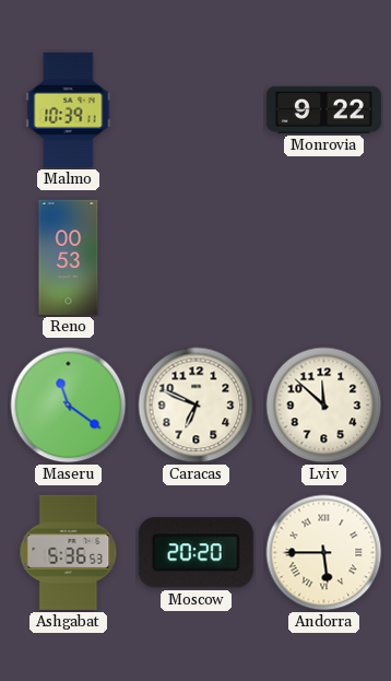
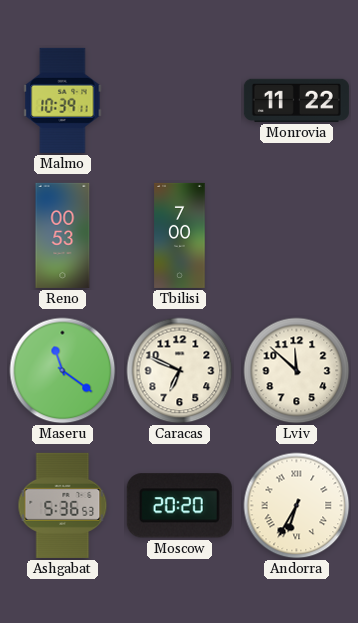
Monrovia: 9:22 -> 11:22 (296, 100)
Tbilisi: none -> 7:00 (180, 235)
Andorra: 5:45 -> 6:35 (297, 506)
